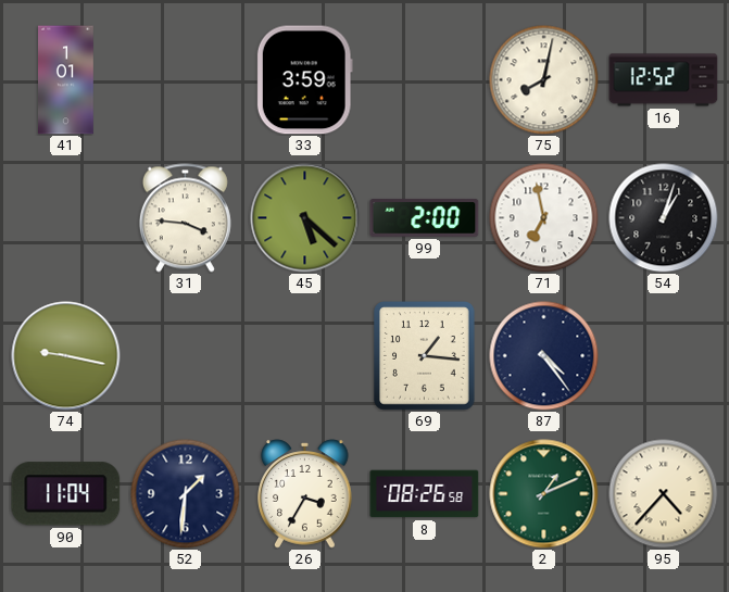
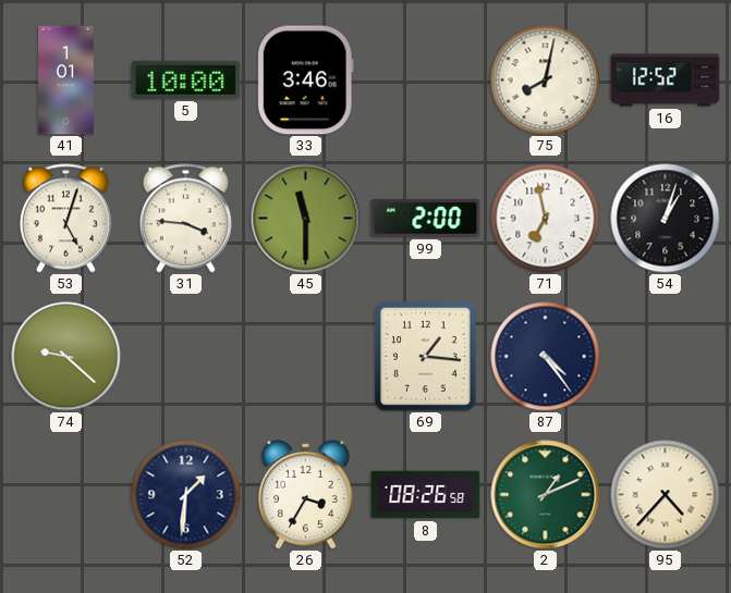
5: none -> 10:00 (186, 79)
33: 3:59 -> 3:46 (305, 81)
53: none -> 5:03 (65, 219)
45: 5:22 -> 11:30 (306, 219)
74: 9:17 -> 9:22 (66, 357)
90: 11:04 -> none (66, 494)
